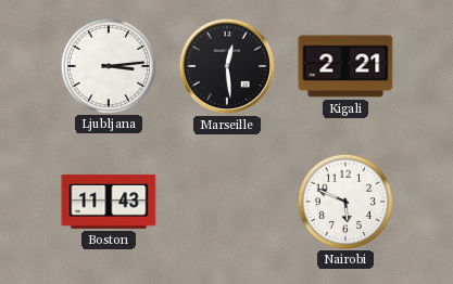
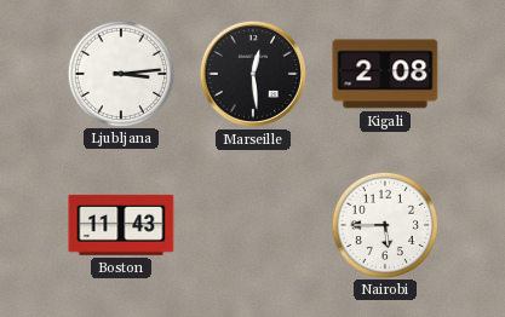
Kigali: 2:21 -> 2:08 (385, 74)
Nairobi: 5:49 -> 5:45 (384, 224)
